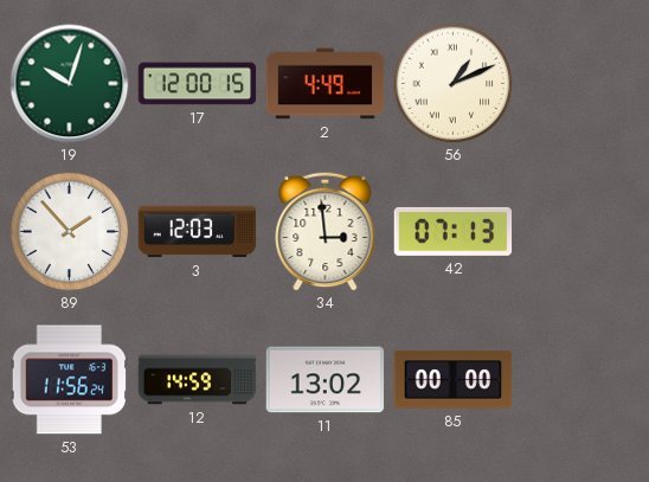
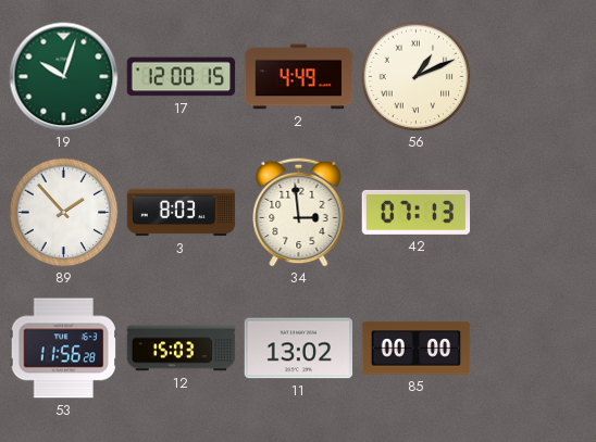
3: 12:03 -> 8:03 (182, 213)
53: 11:56:24 -> 11:56:28 (64, 349)
12: 14:59 -> 15:03 (182, 349)
